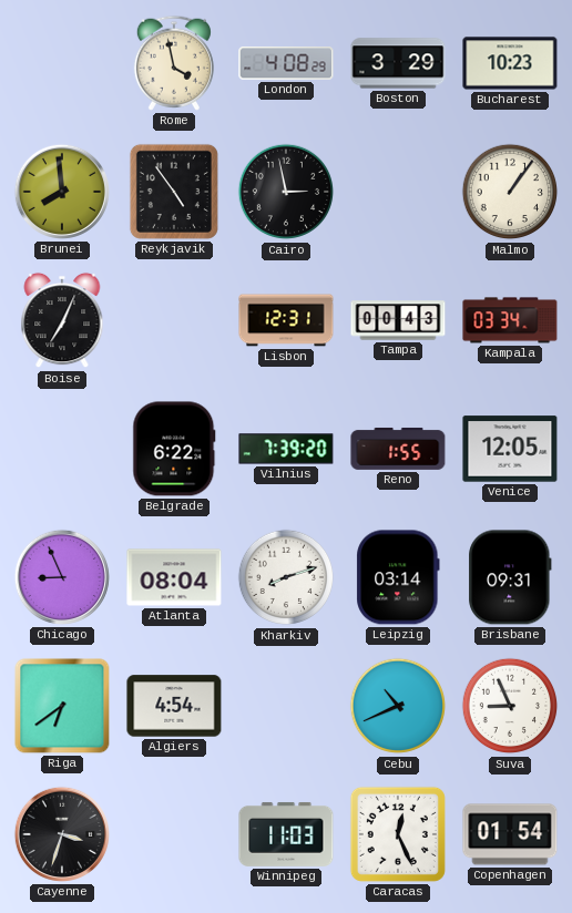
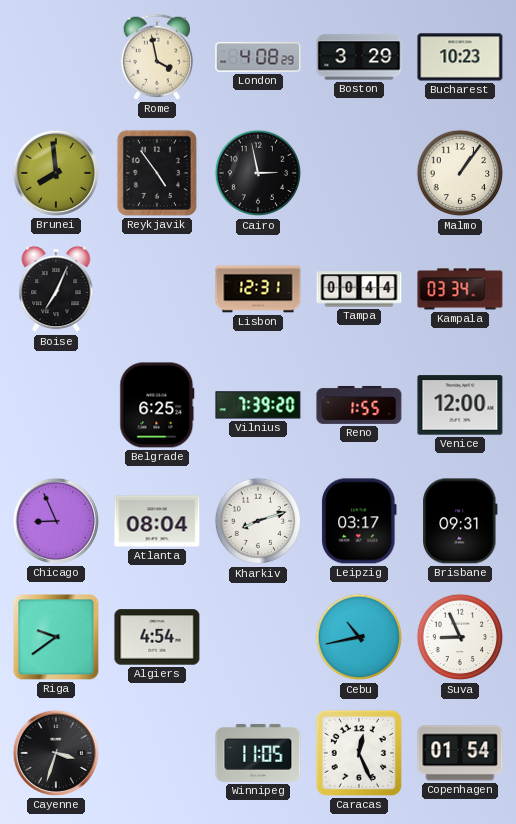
Tampa: 00:43 -> 00:44 (359, 289)
Belgrade: 6:22 -> 6:25 (157, 405)
Venice: 12:05 -> 12:00 (460, 405)
Leipzig: 03:14 -> 03:17 (359, 521)
Riga: 6:39 -> 9:39 (56, 637)
Cebu: 10:41 -> 10:43 (359, 637)
Winnipeg: 11:03 -> 11:05 (258, 753)
